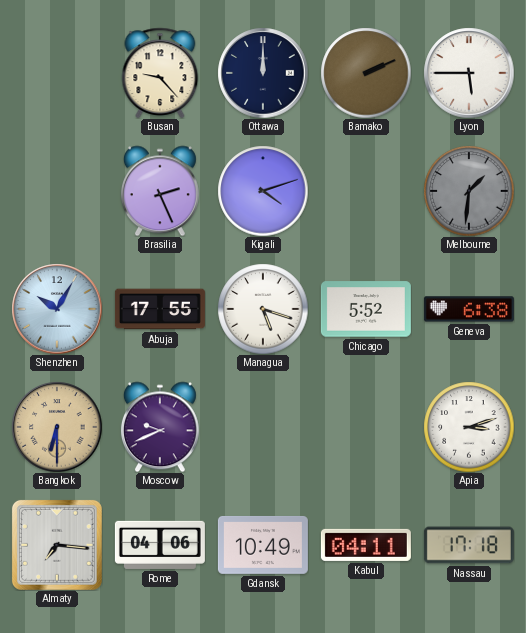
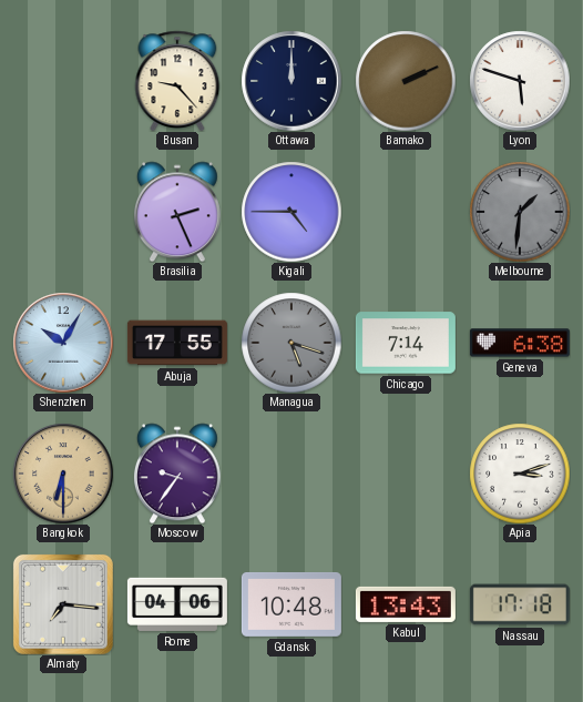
Lyon: 5:45 -> 5:48 (520, 81)
Kigali: 4:12 -> 4:45 (291, 212)
Managua dial: white -> grey (291, 343)
Chicago: 5:52 -> 7:14 (406, 343)
Moscow: 9:41 -> 9:36 (177, 474)
Gdansk: 10:49 -> 10:48 (291, 604)
Kabul: 04:11 -> 13:43 (406, 604)
